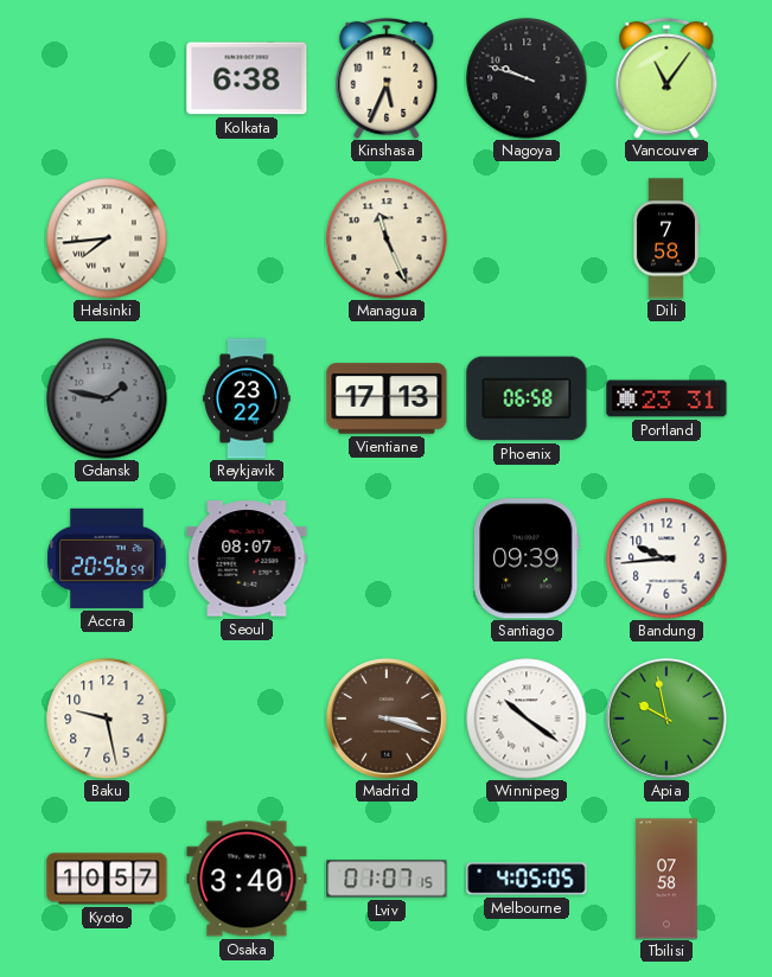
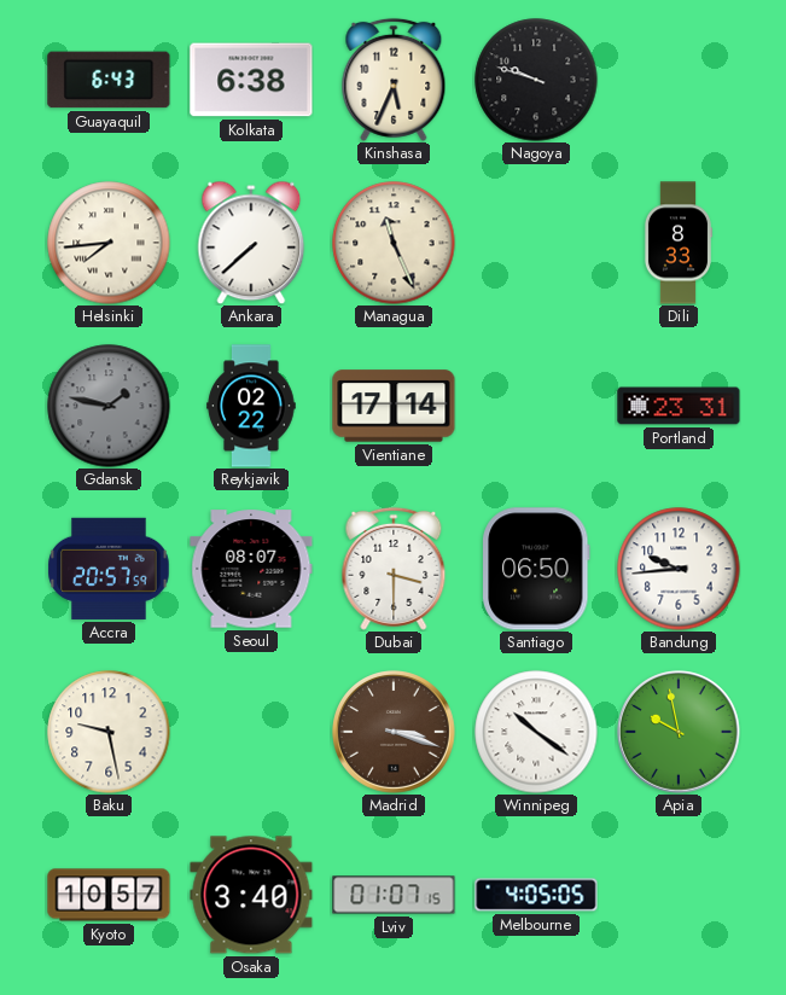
Guayaquil: none -> 6:43 (109, 80)
Vancouver: 11:06 -> none (666, 78)
Ankara: none -> 7:38 (251, 243)
Dili: 7:58 -> 8:33 (677, 243)
Reykjavik: 23:22 -> 02:22 (251, 406)
Vientiane: 17:13 -> 17:14 (394, 406)
Phoenix: 06:58 -> none (527, 398)
Accra: 20:56 -> 20:57 (109, 569)
Dubai: none -> 3:30 (394, 569)
Santiago: 09:39 -> 06:50 (536, 569)
Tbilisi: 07:58 -> none (666, 879)
